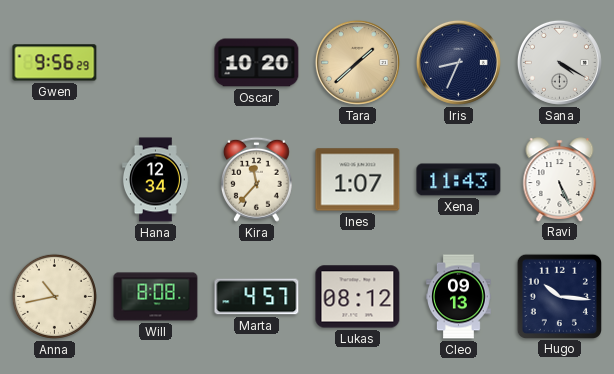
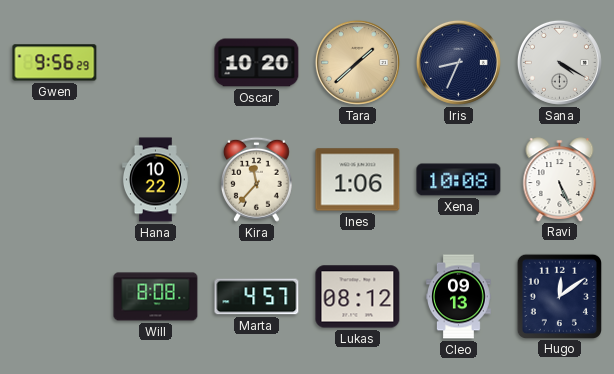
Hana: 12:34 -> 10:22 (155, 180)
Ines: 1:07 -> 1:06 (358, 180)
Xena: 11:43 -> 10:08 (459, 180)
Anna: 10:43 -> none (54, 296)
Hugo: 10:16 -> 12:09 (559, 296)
